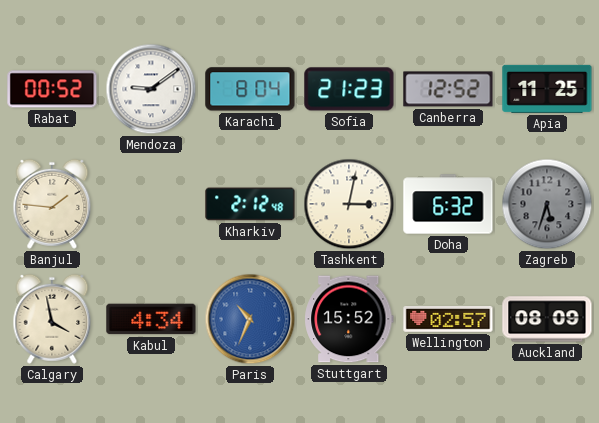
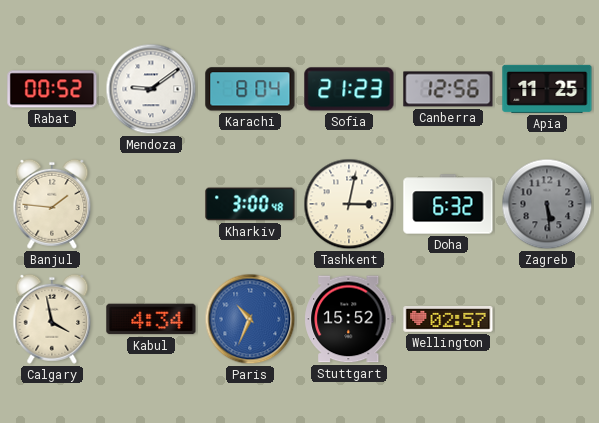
Canberra: 12:52 -> 12:56 (448, 89)
Kharkiv: 2:12 -> 3:00 (250, 204)
Zagreb: 5:33 -> 5:29 (547, 204)
Auckland: 08:09 -> none (547, 319)
